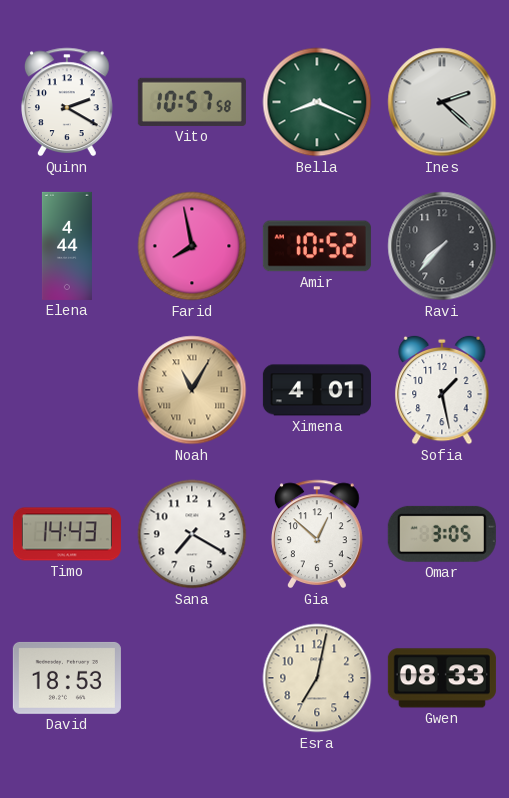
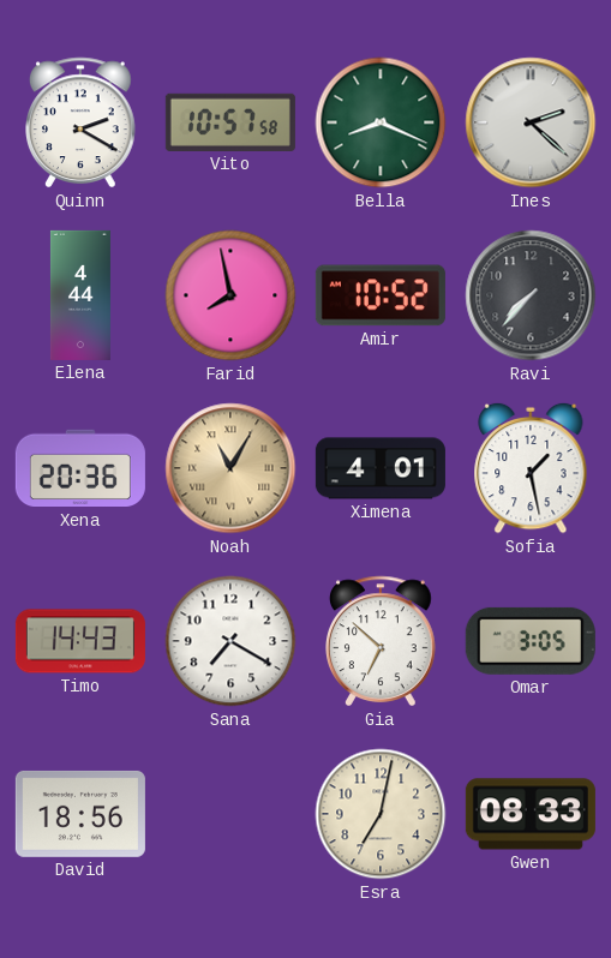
Xena: none -> 20:36 (80, 468)
Gia: 12:52 -> 6:52 (382, 641)
David: 18:53 -> 18:56 (80, 814)
